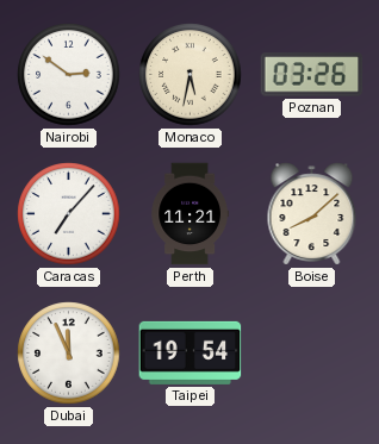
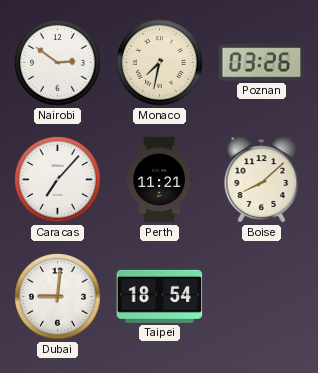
Monaco: 5:32 -> 7:32 (160, 63)
Dubai: 11:56 -> 9:01 (58, 297)
Taipei: 19:54 -> 18:54 (160, 296)
